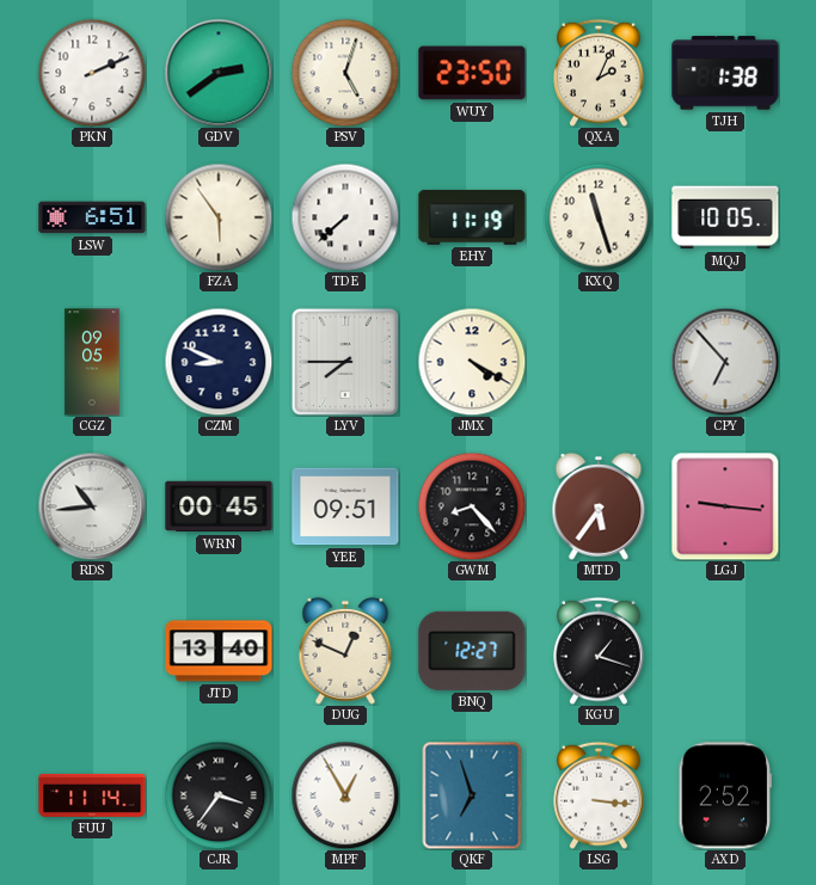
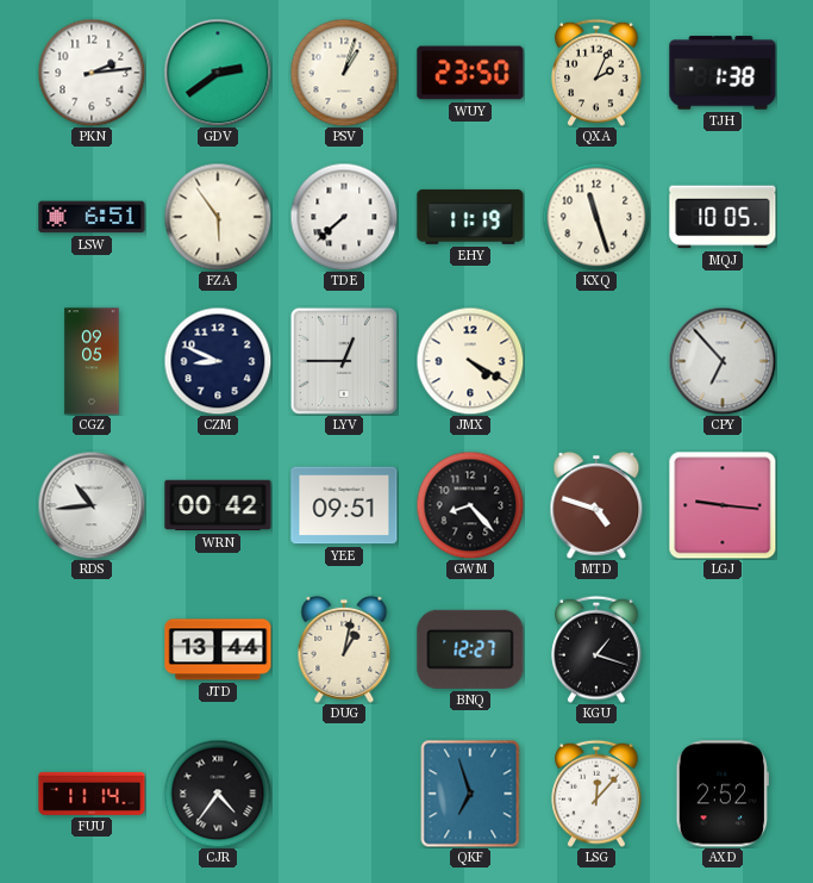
PKN: 2:11 -> 2:14 (92, 73)
PSV: 5:03 -> 1:03 (344, 73)
LYV: 7:45 -> 12:45 (344, 361)
WRN: 00:45 -> 00:42 (218, 505)
MTD: 5:36 -> 4:48 (596, 505)
JTD: 13:40 -> 13:44 (218, 649)
DUG: 12:49 -> 1:02 (344, 649)
CJR: 3:36 -> 4:36 (218, 794)
MPF: 12:55 -> none (345, 795)
LSG: 3:16 -> 12:07 (596, 794)
